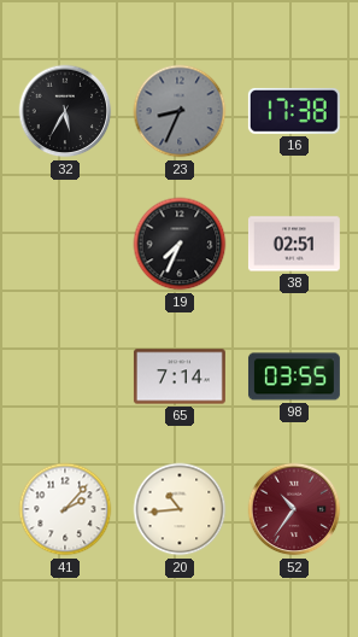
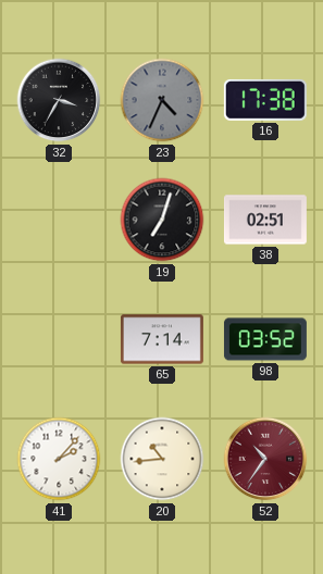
32: 5:35 -> 3:35 (59, 100)
23: 8:34 -> 4:34 (162, 100)
19: 7:34 -> 7:03 (162, 220)
98: 03:55 -> 03:52 (265, 339)
